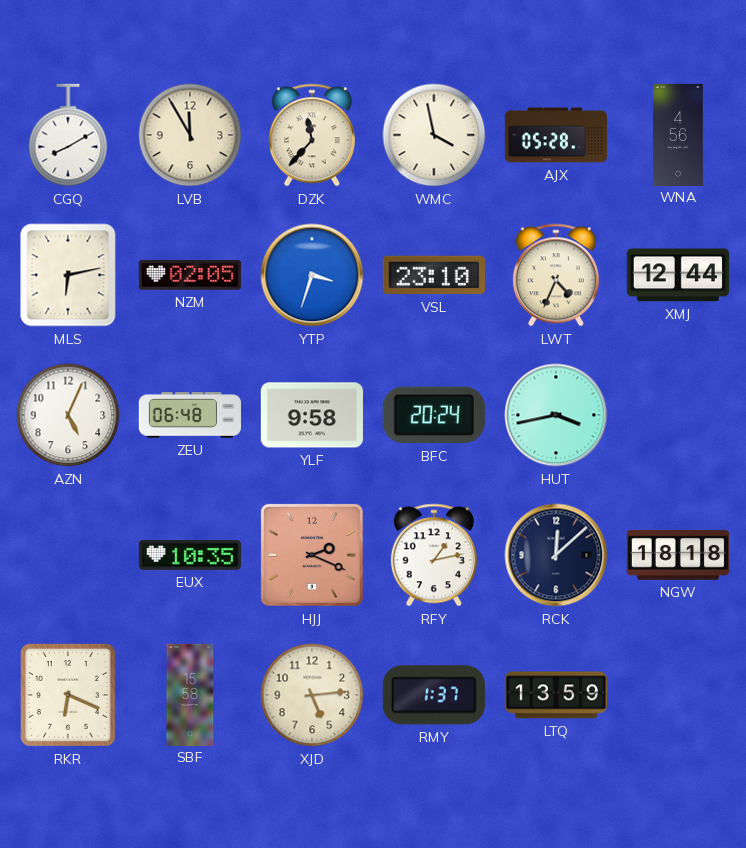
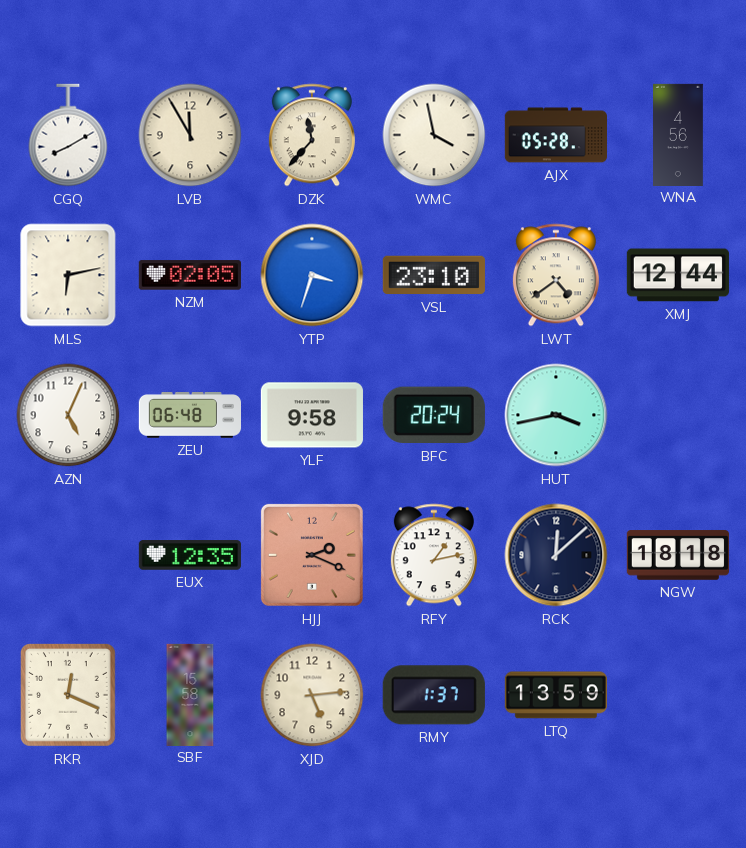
LWT: 4:34 -> 4:39 (556, 275)
EUX: 10:35 -> 12:35 (190, 555)
RKR: 6:19 -> 12:19 (68, 695)
